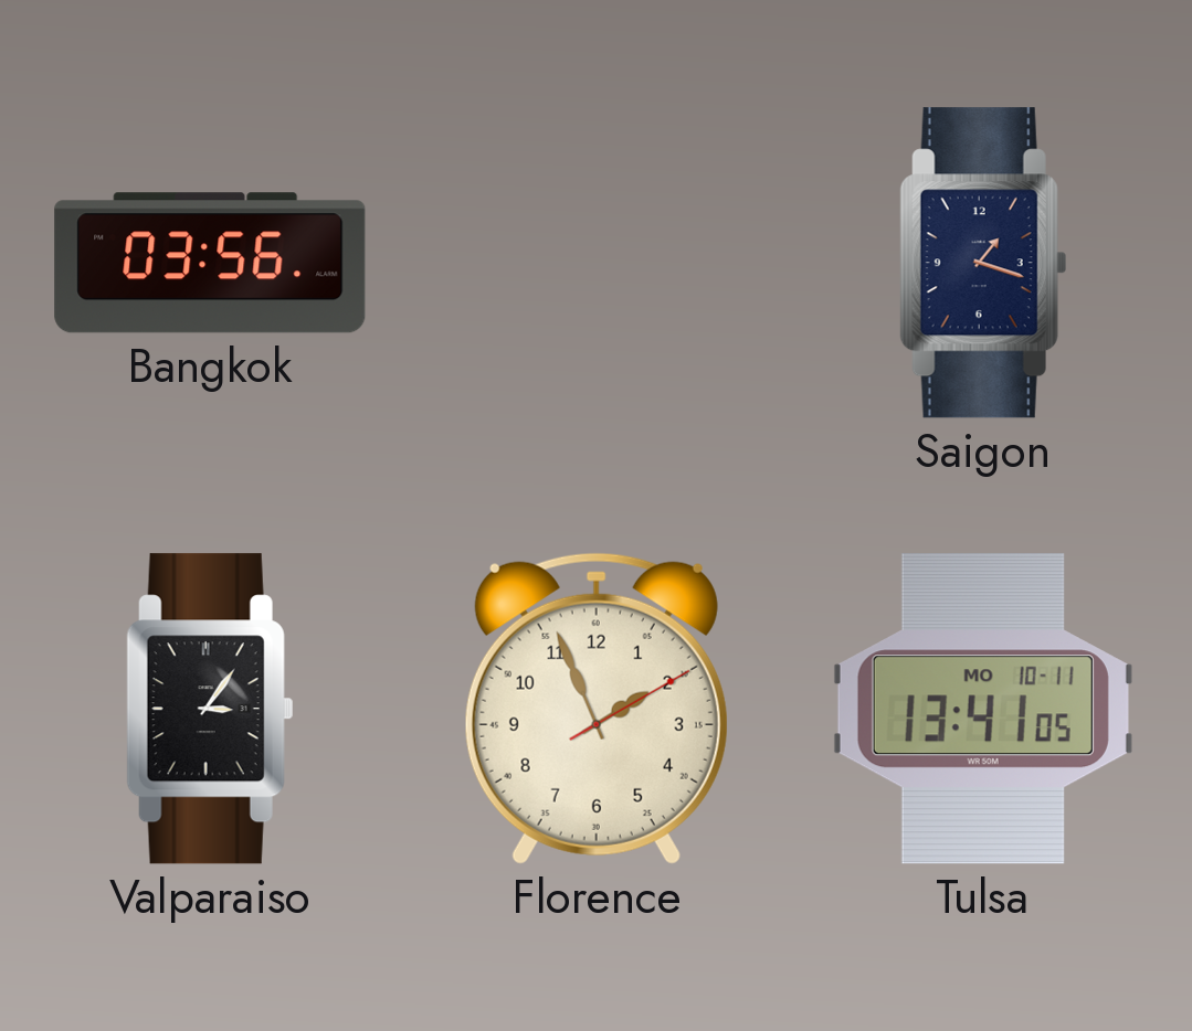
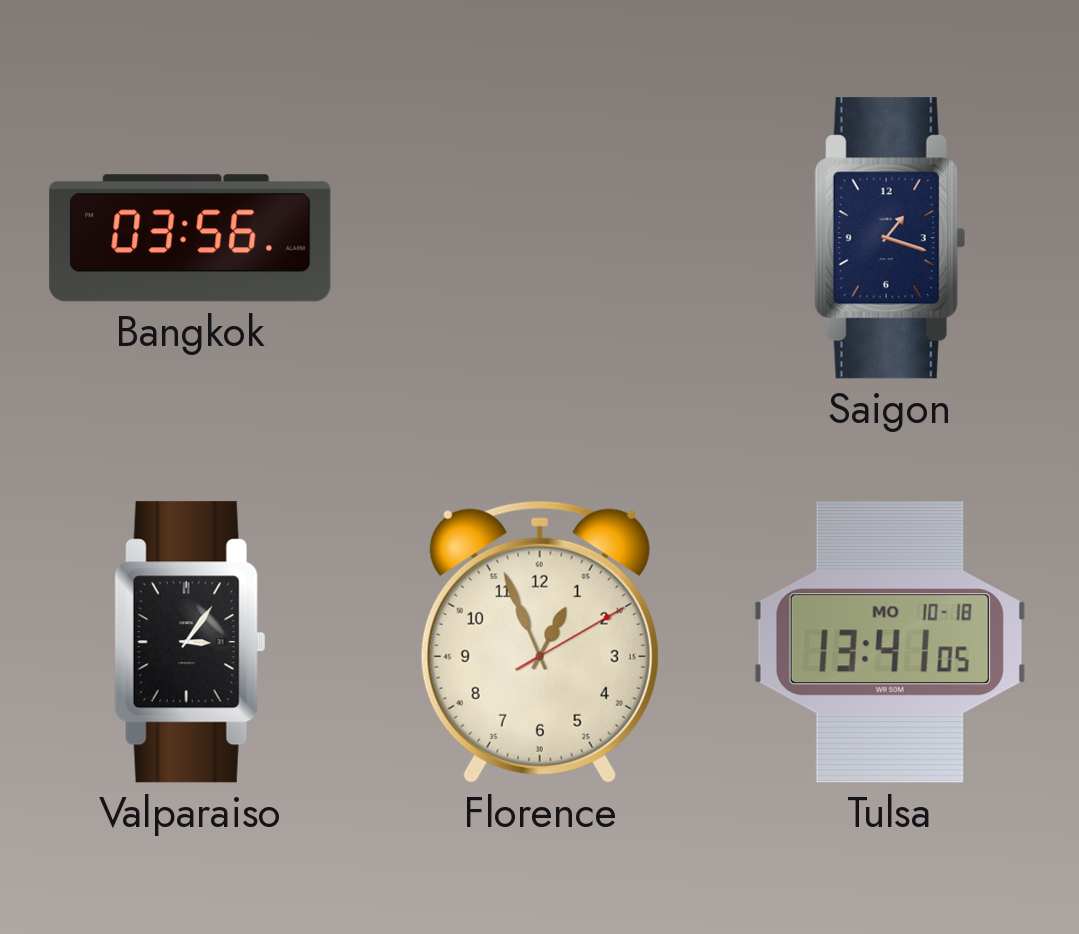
Florence: 1:56 -> 12:56 (540, 642)
Tulsa date: MO 10-11 -> MO 10-18 (890, 642)
